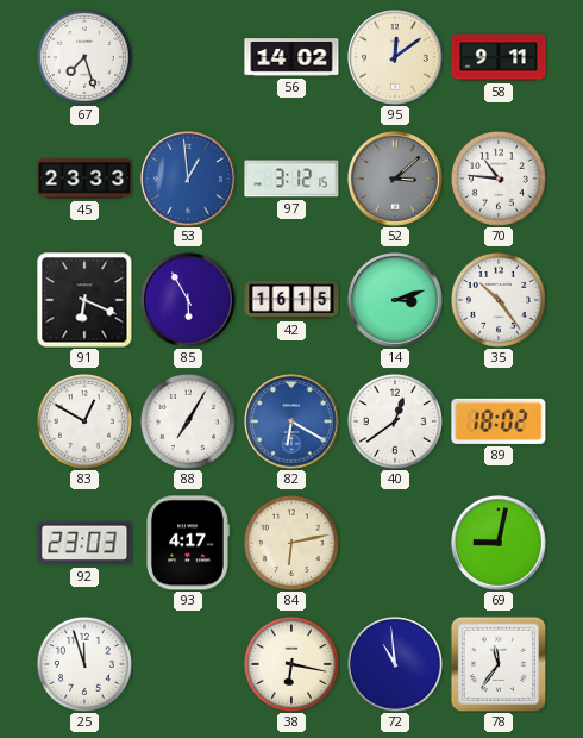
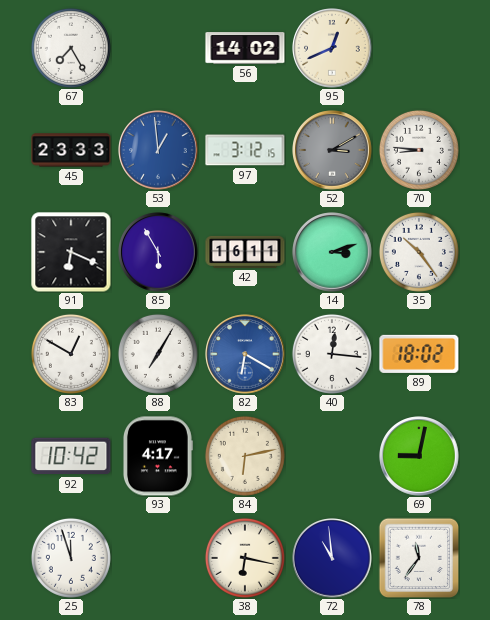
67: 7:27 -> 7:25 (71, 48)
95: 12:09 -> 12:41 (332, 48)
58: 9:11 -> none (499, 57)
52: 3:08 -> 3:10 (332, 150)
70: 10:46 -> 8:46 (419, 150)
42: 16:15 -> 16:11 (245, 252)
40: 12:39 -> 12:16 (332, 354)
92: 23:03 -> 10:42 (71, 456)
